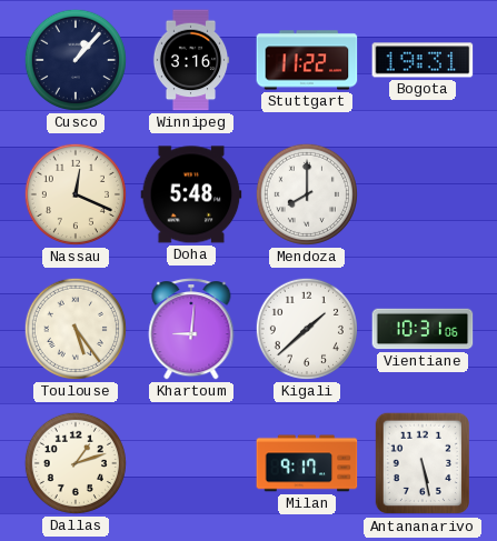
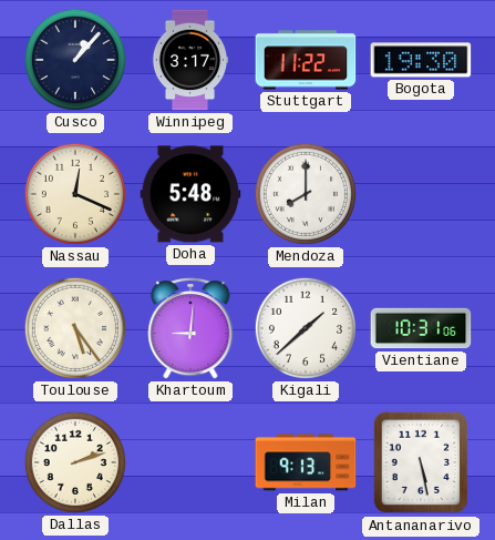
Winnipeg: 3:16 -> 3:17 (190, 60)
Bogota: 19:31 -> 19:30 (421, 60)
Dallas: 1:12 -> 2:12 (75, 462)
Milan: 9:17 -> 9:13 (306, 462)
